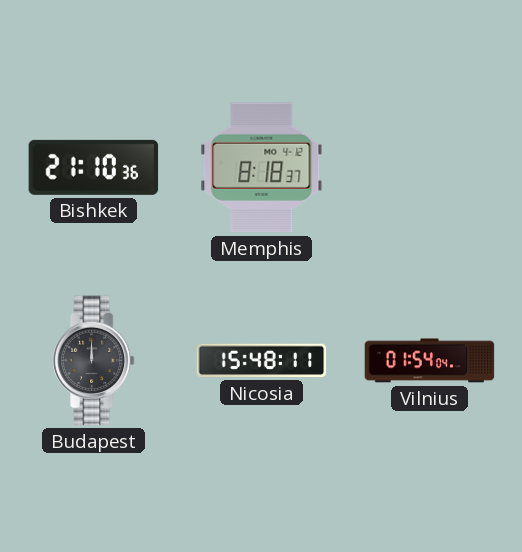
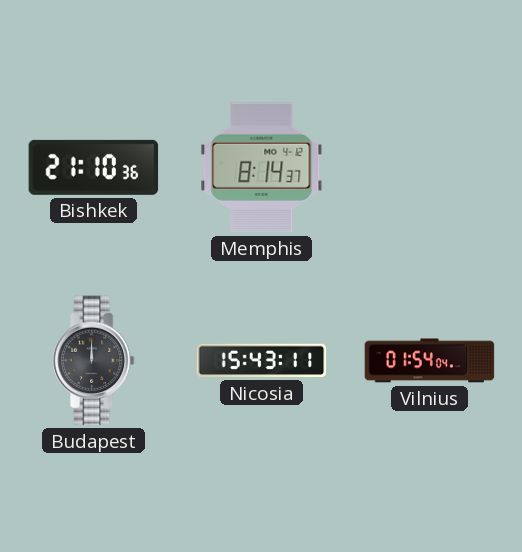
Memphis: 8:18 -> 8:14 (262, 168)
Nicosia: 15:48 -> 15:43 (262, 361)
